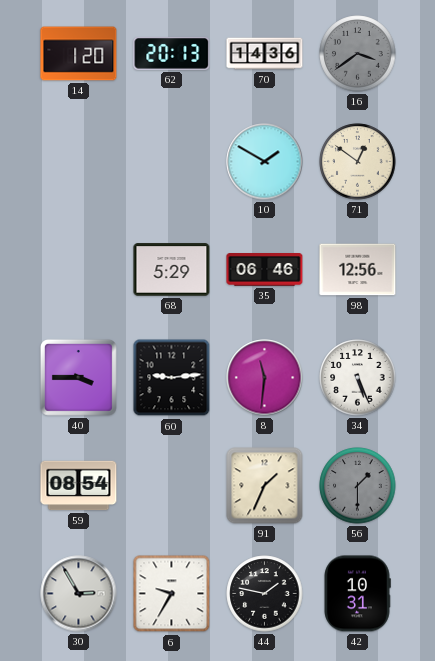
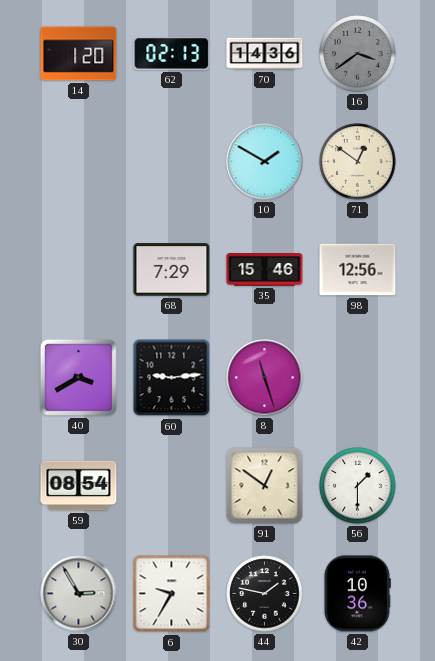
62: 20:13 -> 02:13 (172, 54)
68: 5:29 -> 7:29 (172, 270)
35: 06:46 -> 15:46 (265, 270)
40: 3:45 -> 3:40 (78, 377)
8: 11:31 -> 11:27 (265, 378)
34: 5:26 -> none (358, 378)
91: 1:34 -> 12:51 (265, 486)
56 dial: grey -> white (358, 486)
42: 10:31 -> 10:36 (357, 594)
